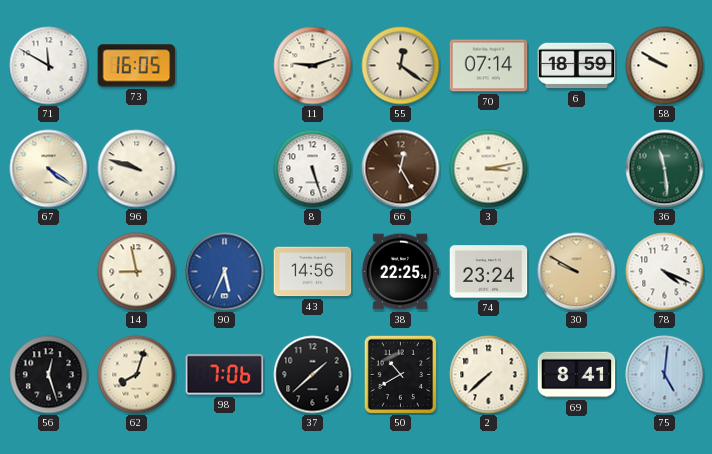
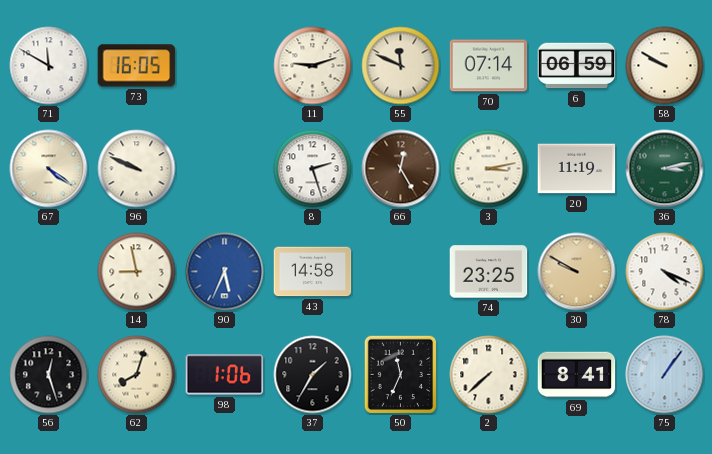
55: 12:21 -> 11:49 (401, 66)
6: 18:59 -> 06:59 (577, 66)
96: 9:48 -> 9:49 (137, 169)
8: 5:27 -> 2:27 (313, 169)
20: none -> 11:19 (577, 169)
36: 11:29 -> 3:13 (665, 169)
43: 14:56 -> 14:58 (313, 272)
38: 22:25 -> none (400, 272)
74: 23:24 -> 23:25 (489, 272)
98: 7:06 -> 1:06 (225, 375)
37: 1:38 -> 1:35 (313, 375)
50: 10:40 -> 11:34 (400, 374)
75: 5:01 -> 1:06 (665, 375)
